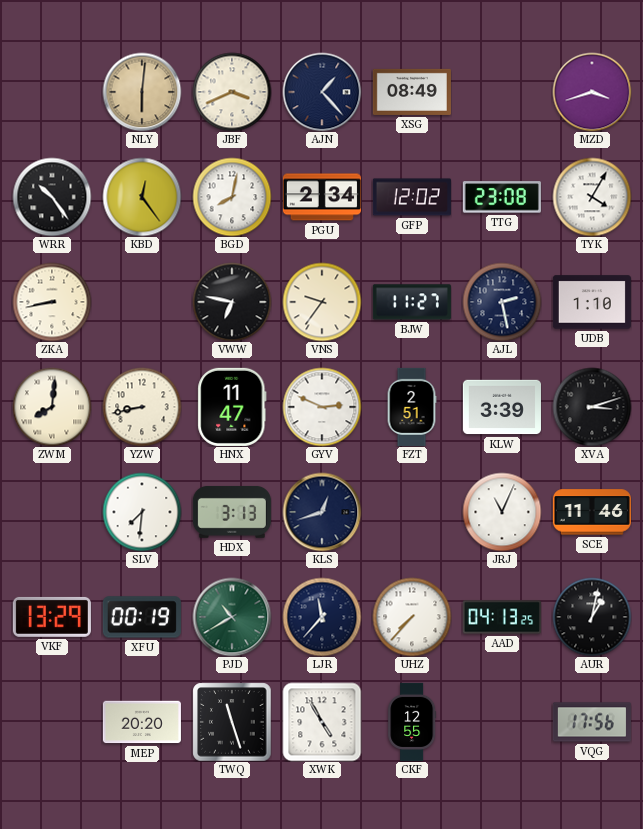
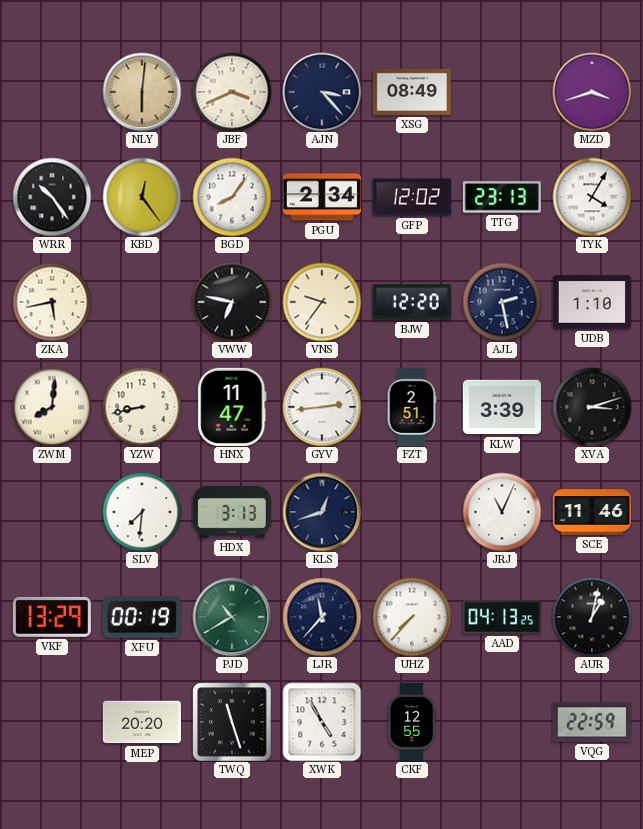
AJN: 1:23 -> 3:23 (322, 92)
BGD: 8:02 -> 8:06 (232, 197)
TTG: 23:08 -> 23:13 (502, 197)
ZKA: 8:43 -> 5:43 (52, 302)
BJW: 11:27 -> 12:20 (412, 302)
GYV: 2:49 -> 2:44 (322, 407)
VQG: 17:56 -> 22:59 (592, 722)
